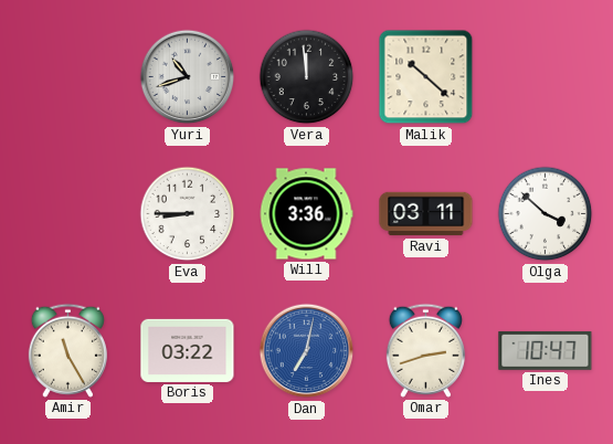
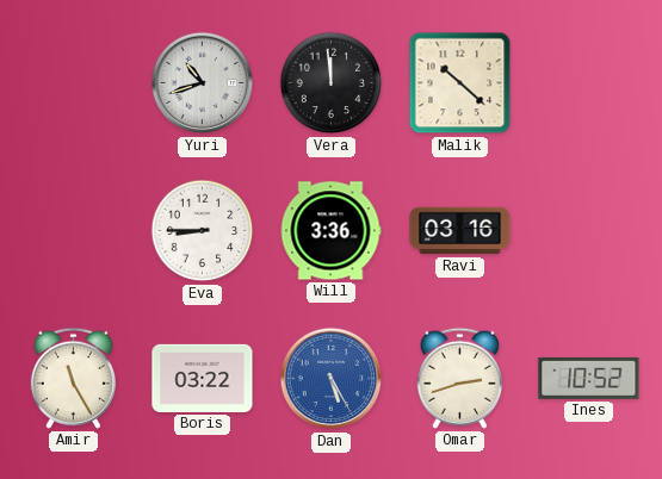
Ravi: 03:11 -> 03:16 (460, 231)
Olga: 3:52 -> none (546, 214)
Dan: 7:02 -> 5:25 (332, 379)
Ines: 10:47 -> 10:52 (589, 378)
